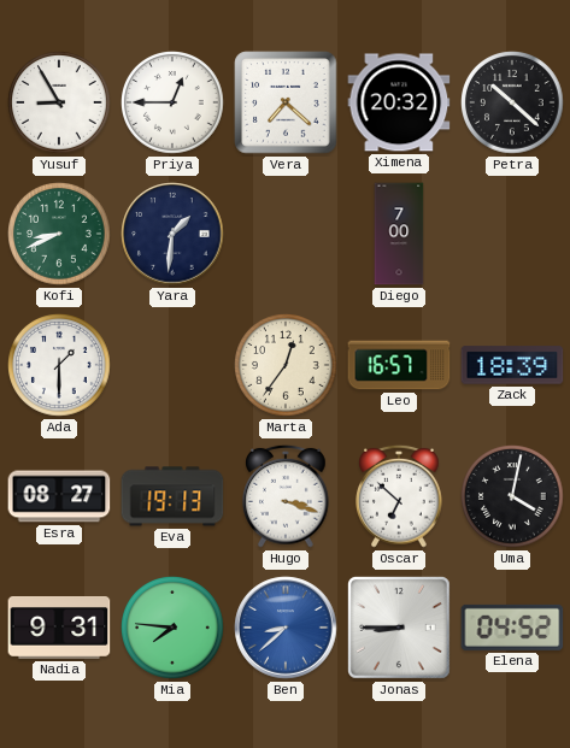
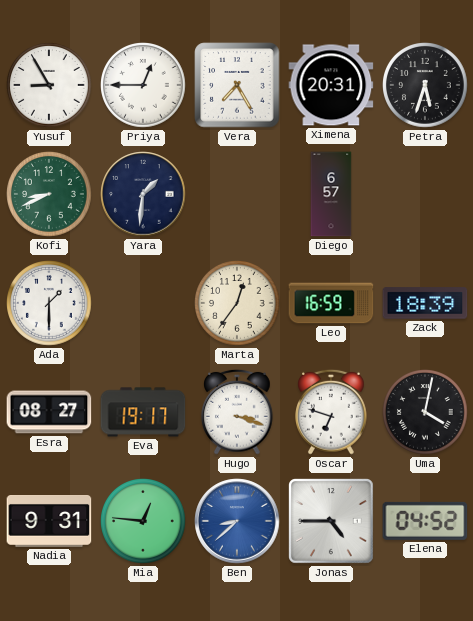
Vera: 7:22 -> 7:25 (237, 85)
Ximena: 20:32 -> 20:31 (331, 85)
Petra: 10:22 -> 5:33 (426, 86)
Diego: 7:00 -> 6:57 (331, 194)
Leo: 16:57 -> 16:59 (331, 303)
Eva: 19:13 -> 19:17 (143, 412)
Oscar: 6:52 -> 6:48 (332, 412)
Mia: 7:46 -> 12:46 (144, 522)
Jonas: 8:45 -> 4:45 (332, 522)
